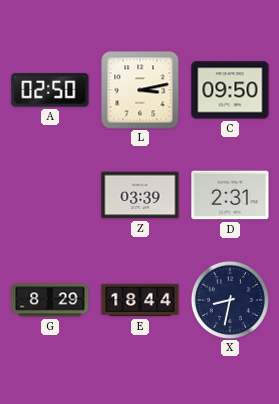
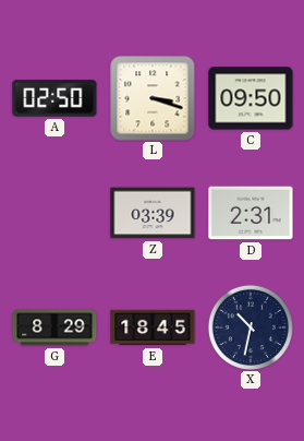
L: 3:13 -> 3:18 (153, 98)
E: 18:44 -> 18:45 (153, 327)
X: 8:32 -> 10:32 (251, 327)
